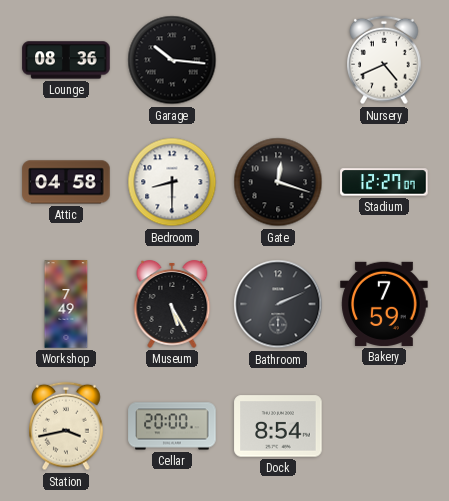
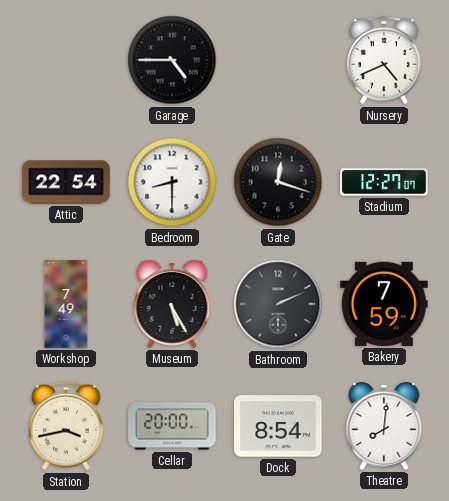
Lounge: 08:36 -> none (66, 60)
Garage: 10:16 -> 4:45 (172, 60)
Attic: 04:58 -> 22:54 (66, 182)
Theatre: none -> 8:01 (384, 427)
